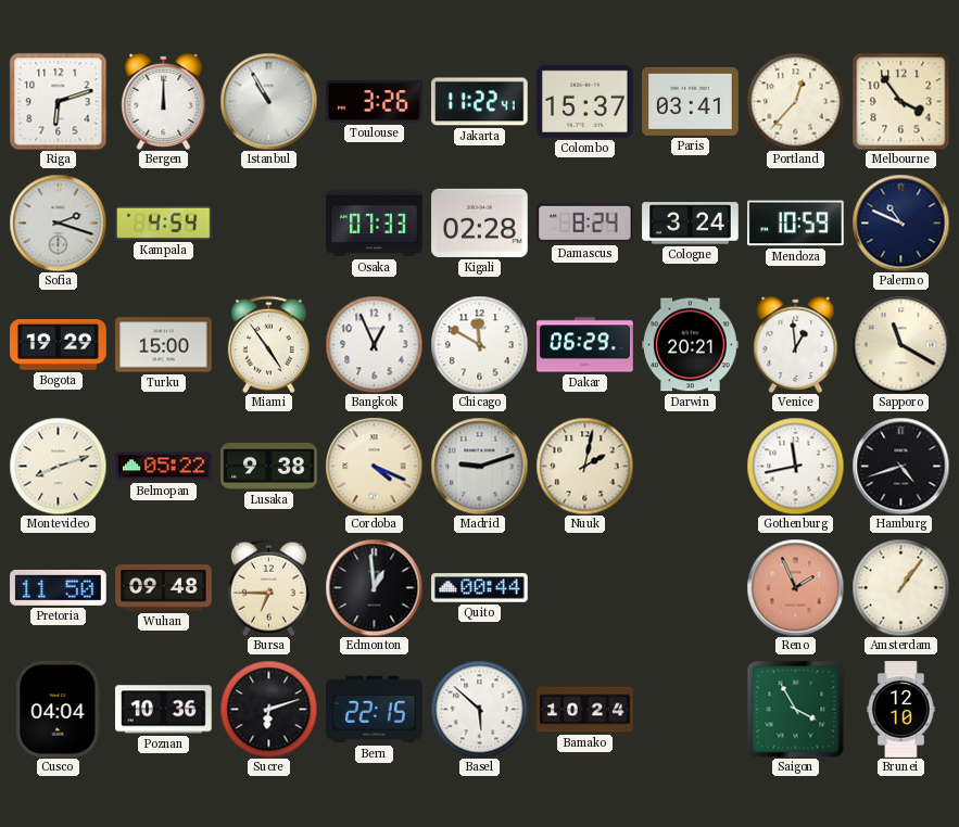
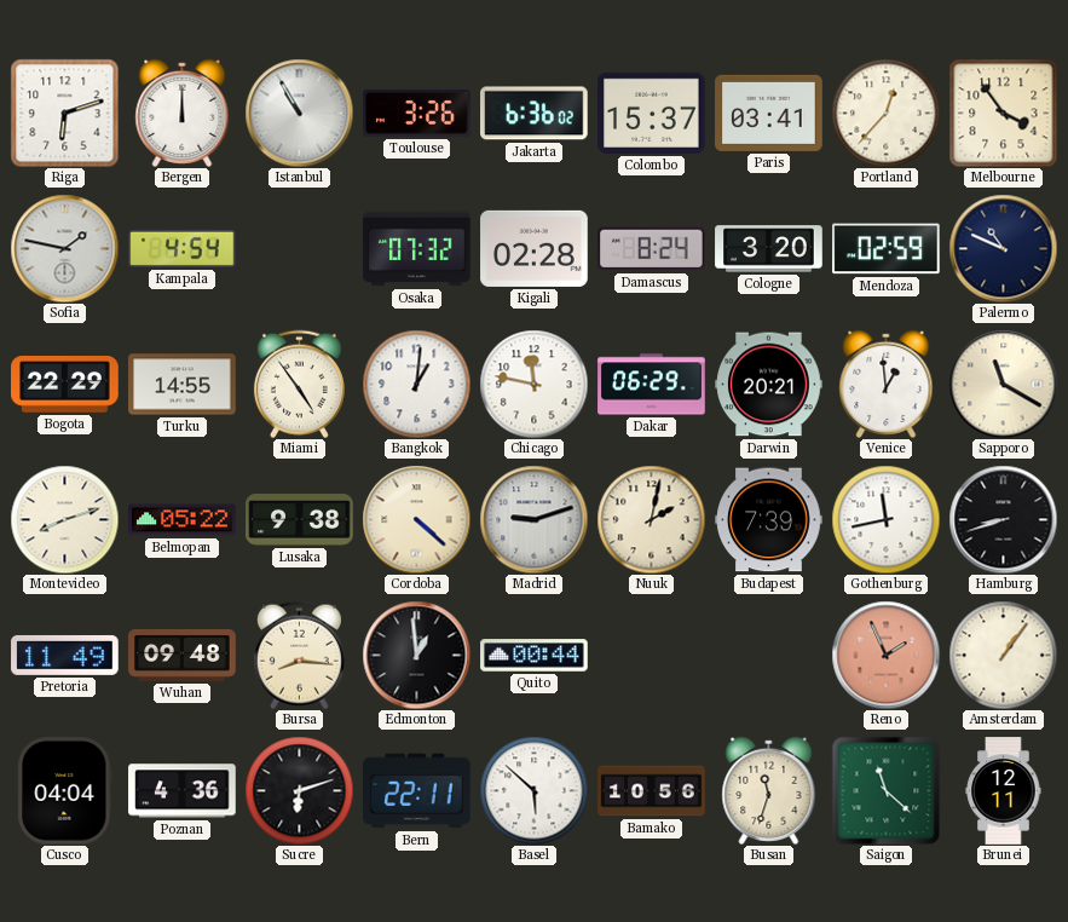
Jakarta: 11:22 -> 6:36 (535, 114)
Sofia: 2:18 -> 1:47 (64, 248)
Osaka: 07:33 -> 07:32 (417, 249)
Cologne: 3:24 -> 3:20 (769, 249)
Mendoza: 10:59 -> 02:59 (887, 249)
Bogota: 19:29 -> 22:29 (65, 385)
Turku: 15:00 -> 14:55 (183, 385)
Bangkok: 12:56 -> 1:01 (416, 384)
Chicago: 11:50 -> 11:47 (533, 384)
Cordoba: 4:19 -> 4:22 (416, 519)
Budapest: none -> 7:39 (769, 520)
Hamburg: 4:42 -> 8:42 (1003, 519)
Pretoria: 11:50 -> 11:49 (65, 655)
Bursa: 6:45 -> 8:16 (299, 655)
Poznan: 10:36 -> 4:36 (183, 791)
Bern: 22:15 -> 22:11 (417, 791)
Bamako: 10:24 -> 10:56 (652, 791)
Busan: none -> 11:33 (769, 790)
Saigon: 3:55 -> 11:22 (885, 790)
Brunei: 12:10 -> 12:11 (1004, 791)
